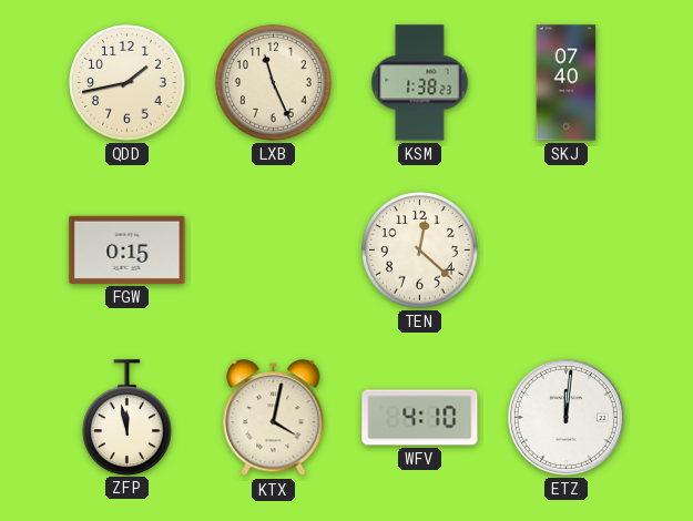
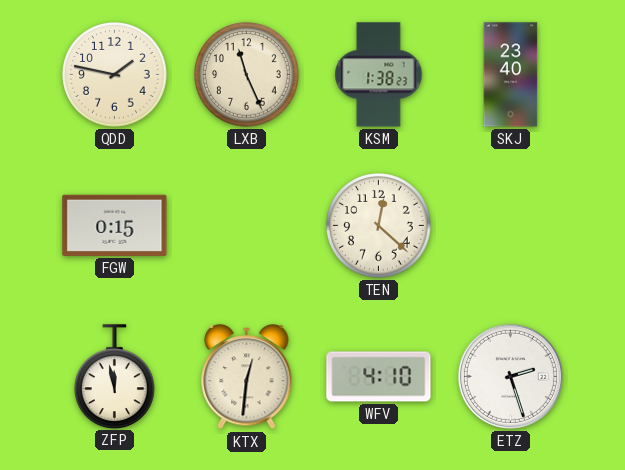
QDD: 1:43 -> 1:47 (115, 75)
SKJ: 07:40 -> 23:40 (511, 75)
KTX: 4:02 -> 12:31 (247, 377)
ETZ: 12:01 -> 2:27 (510, 376)
